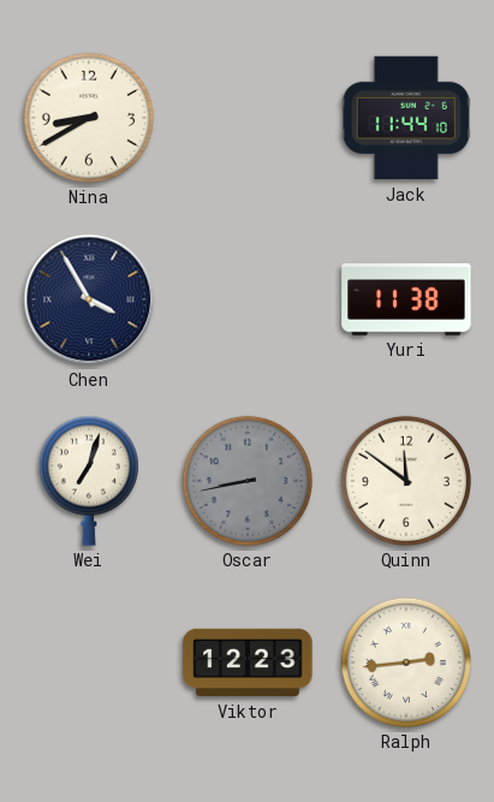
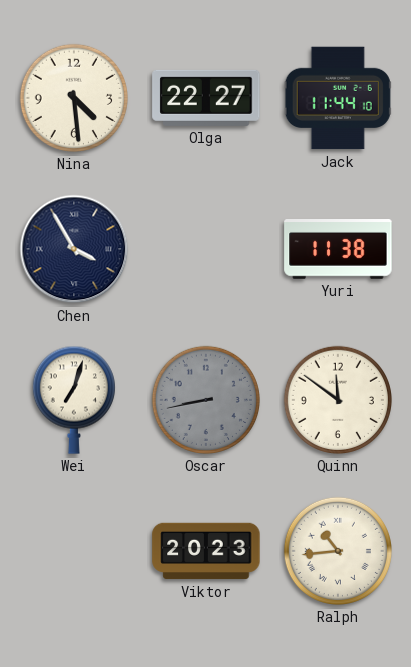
Nina: 8:40 -> 4:29 (74, 98)
Olga: none -> 22:27 (206, 98)
Viktor: 12:23 -> 20:23 (206, 551)
Ralph: 2:44 -> 10:44 (338, 551)
